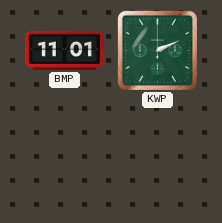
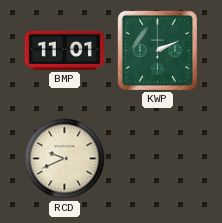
RCD: none -> 9:41 (65, 159)
